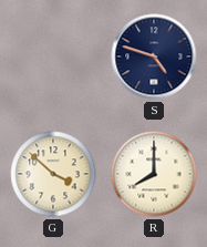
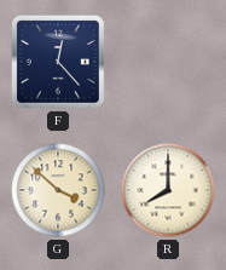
F: none -> 12:23 (58, 62)
S: 4:48 -> none (154, 56)
